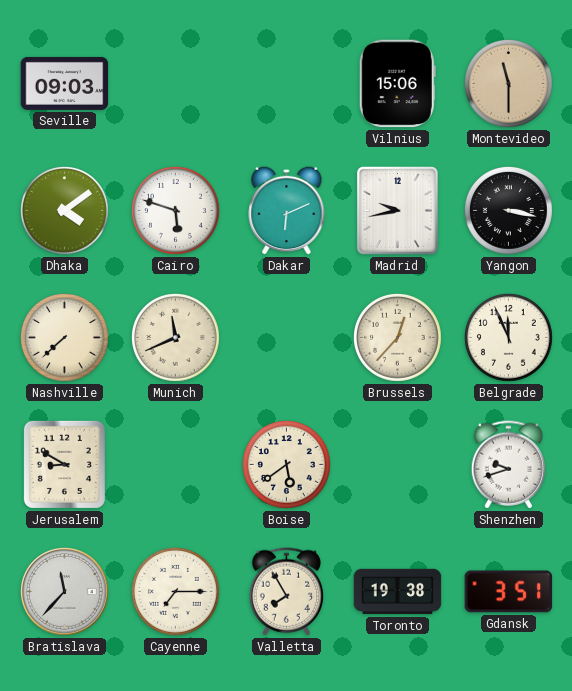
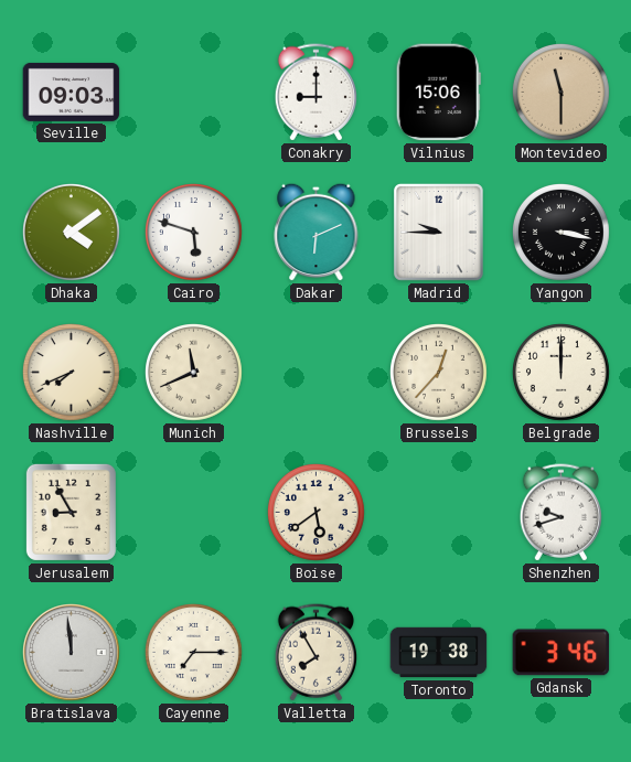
Conakry: none -> 9:00 (315, 93)
Madrid: 9:43 -> 9:45 (438, 233)
Nashville: 7:38 -> 7:41 (72, 373)
Belgrade: 11:56 -> 12:00 (562, 373)
Jerusalem: 8:50 -> 8:55 (71, 512)
Bratislava: 11:37 -> 11:59 (72, 653)
Gdansk: 3:51 -> 3:46 (562, 653)
